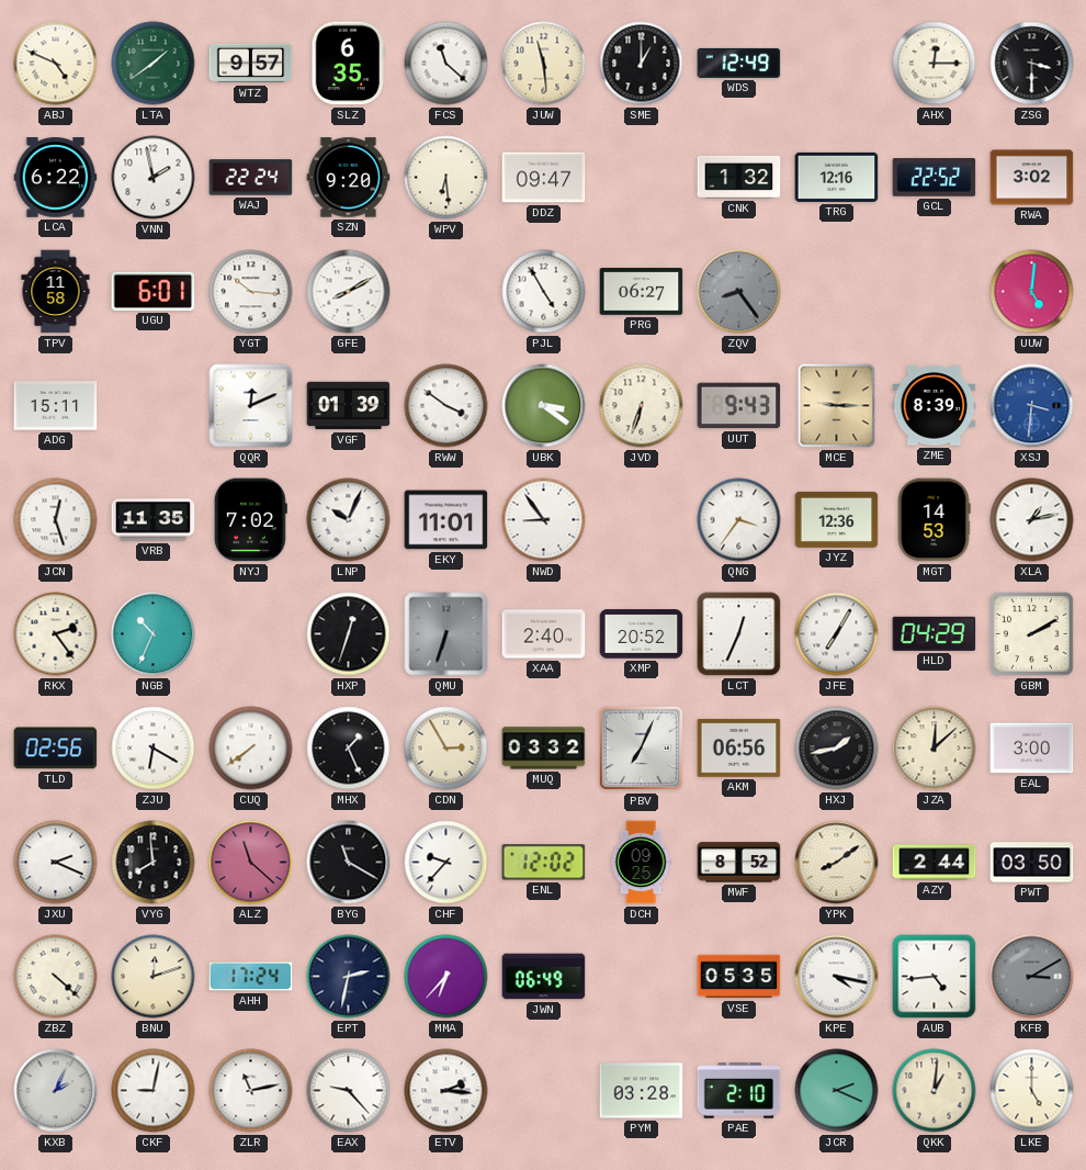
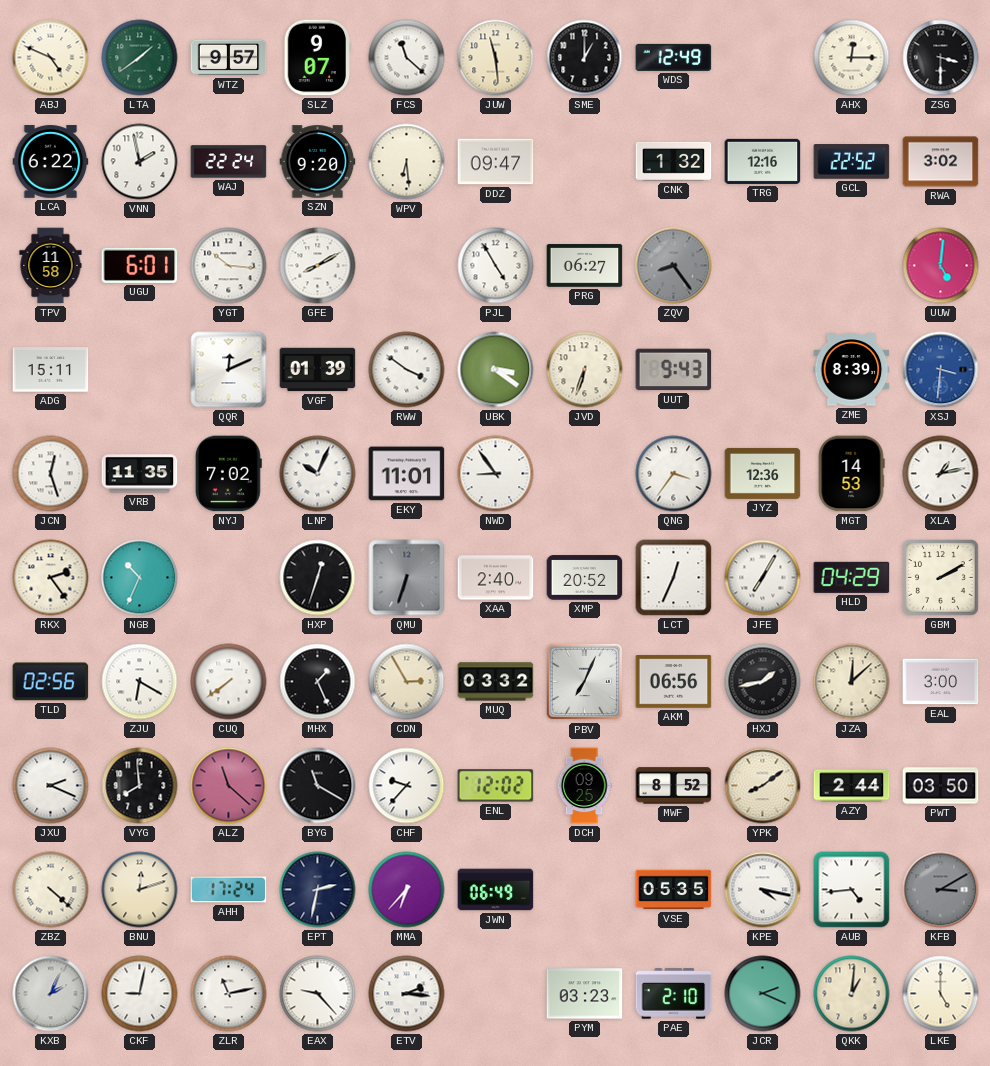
SLZ: 6:35 -> 9:07 (317, 58)
MCE: 9:15 -> none (837, 406)
PYM: 03:28 -> 03:23 (585, 994)
